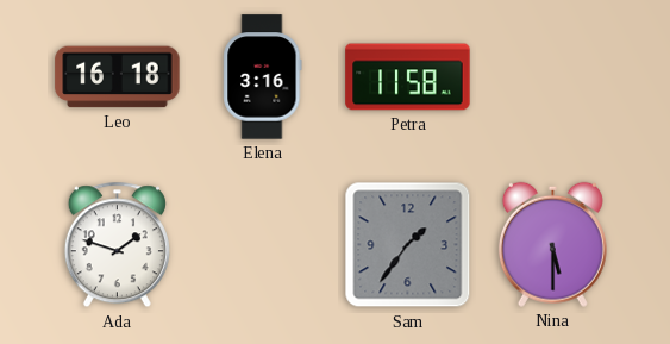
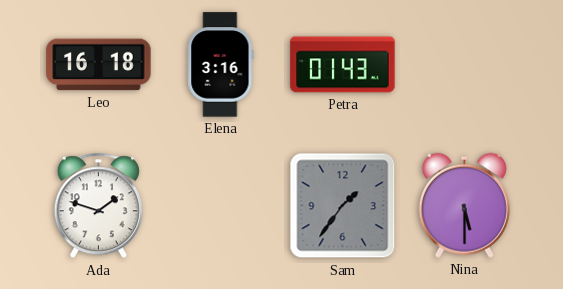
Petra: 11:58 -> 01:43 (343, 65)
